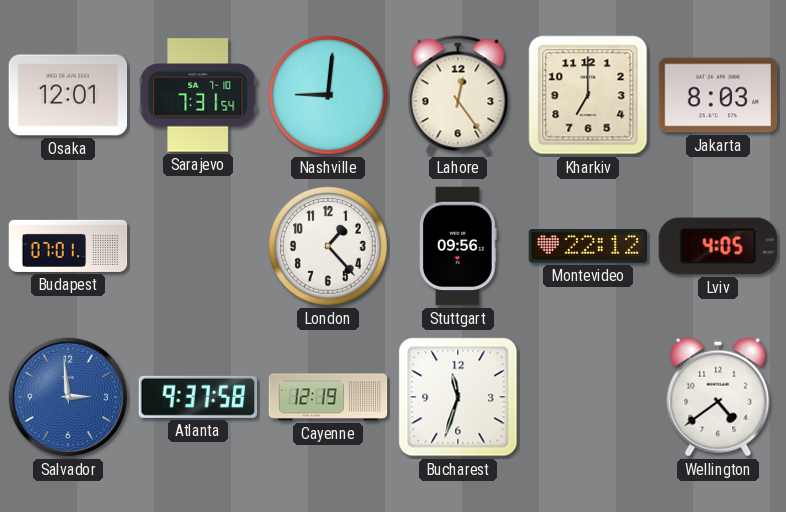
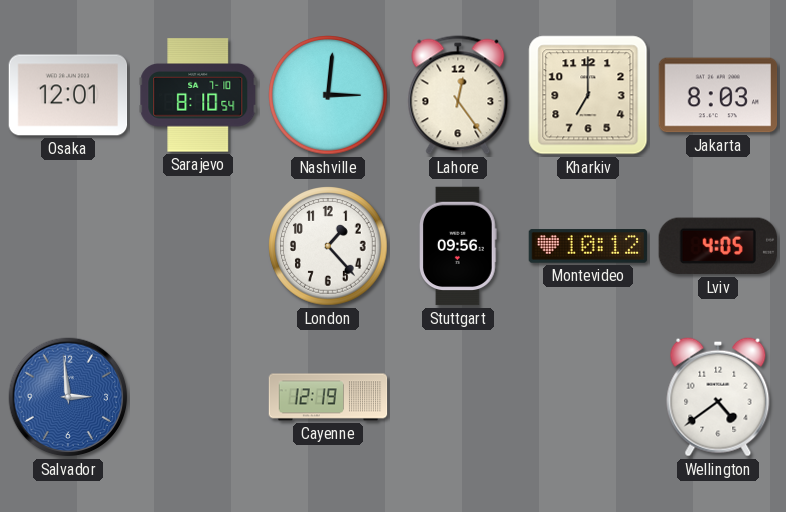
Sarajevo: 7:31 -> 8:10 (198, 95)
Nashville: 9:01 -> 3:01 (328, 95)
Budapest: 07:01 -> none (68, 246)
Montevideo: 22:12 -> 10:12 (588, 246)
Atlanta: 9:37 -> none (197, 397)
Bucharest: 11:33 -> none (458, 397)
